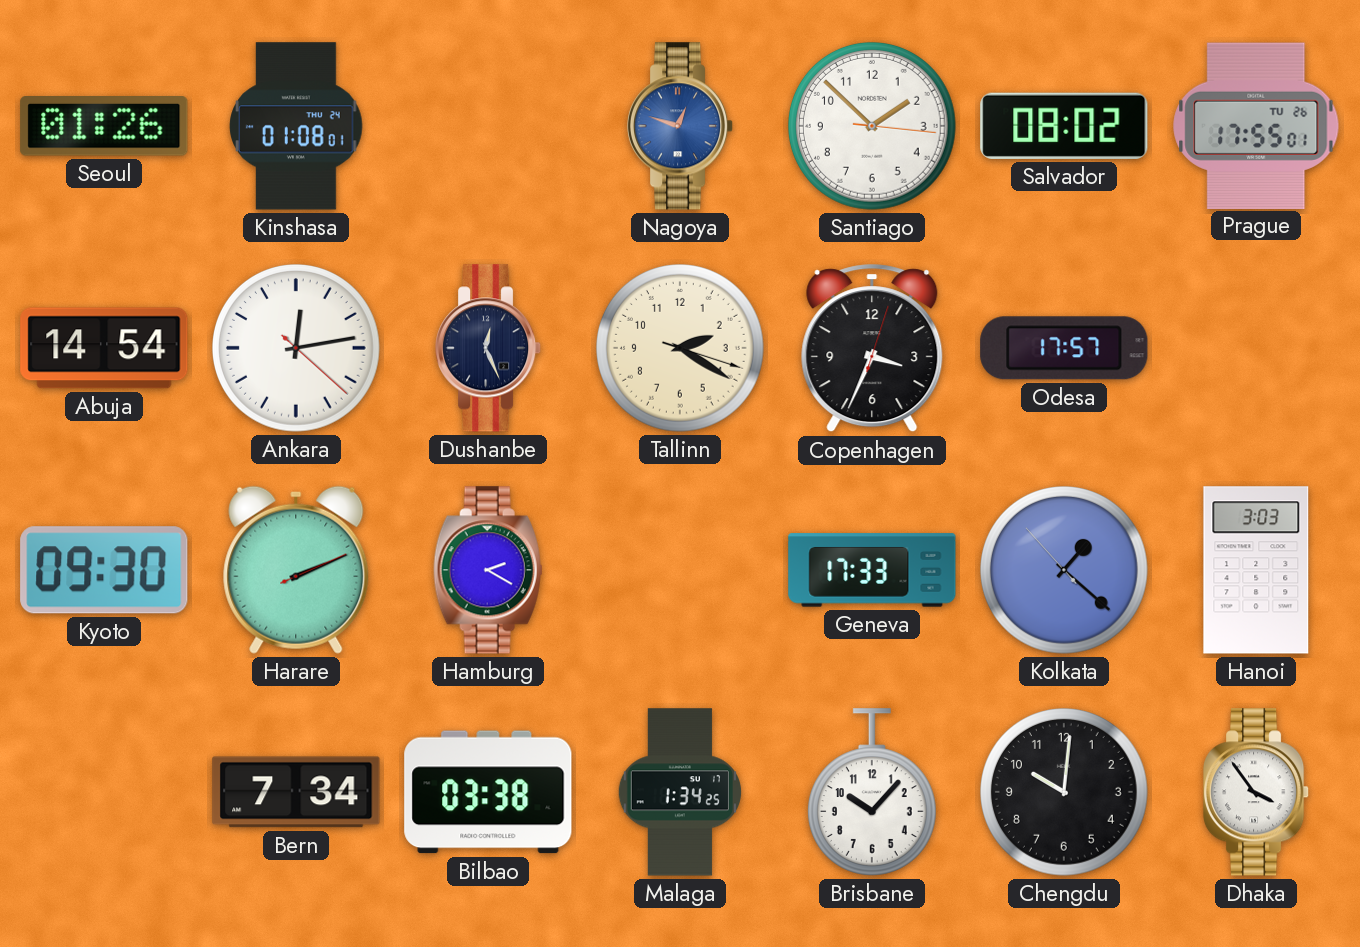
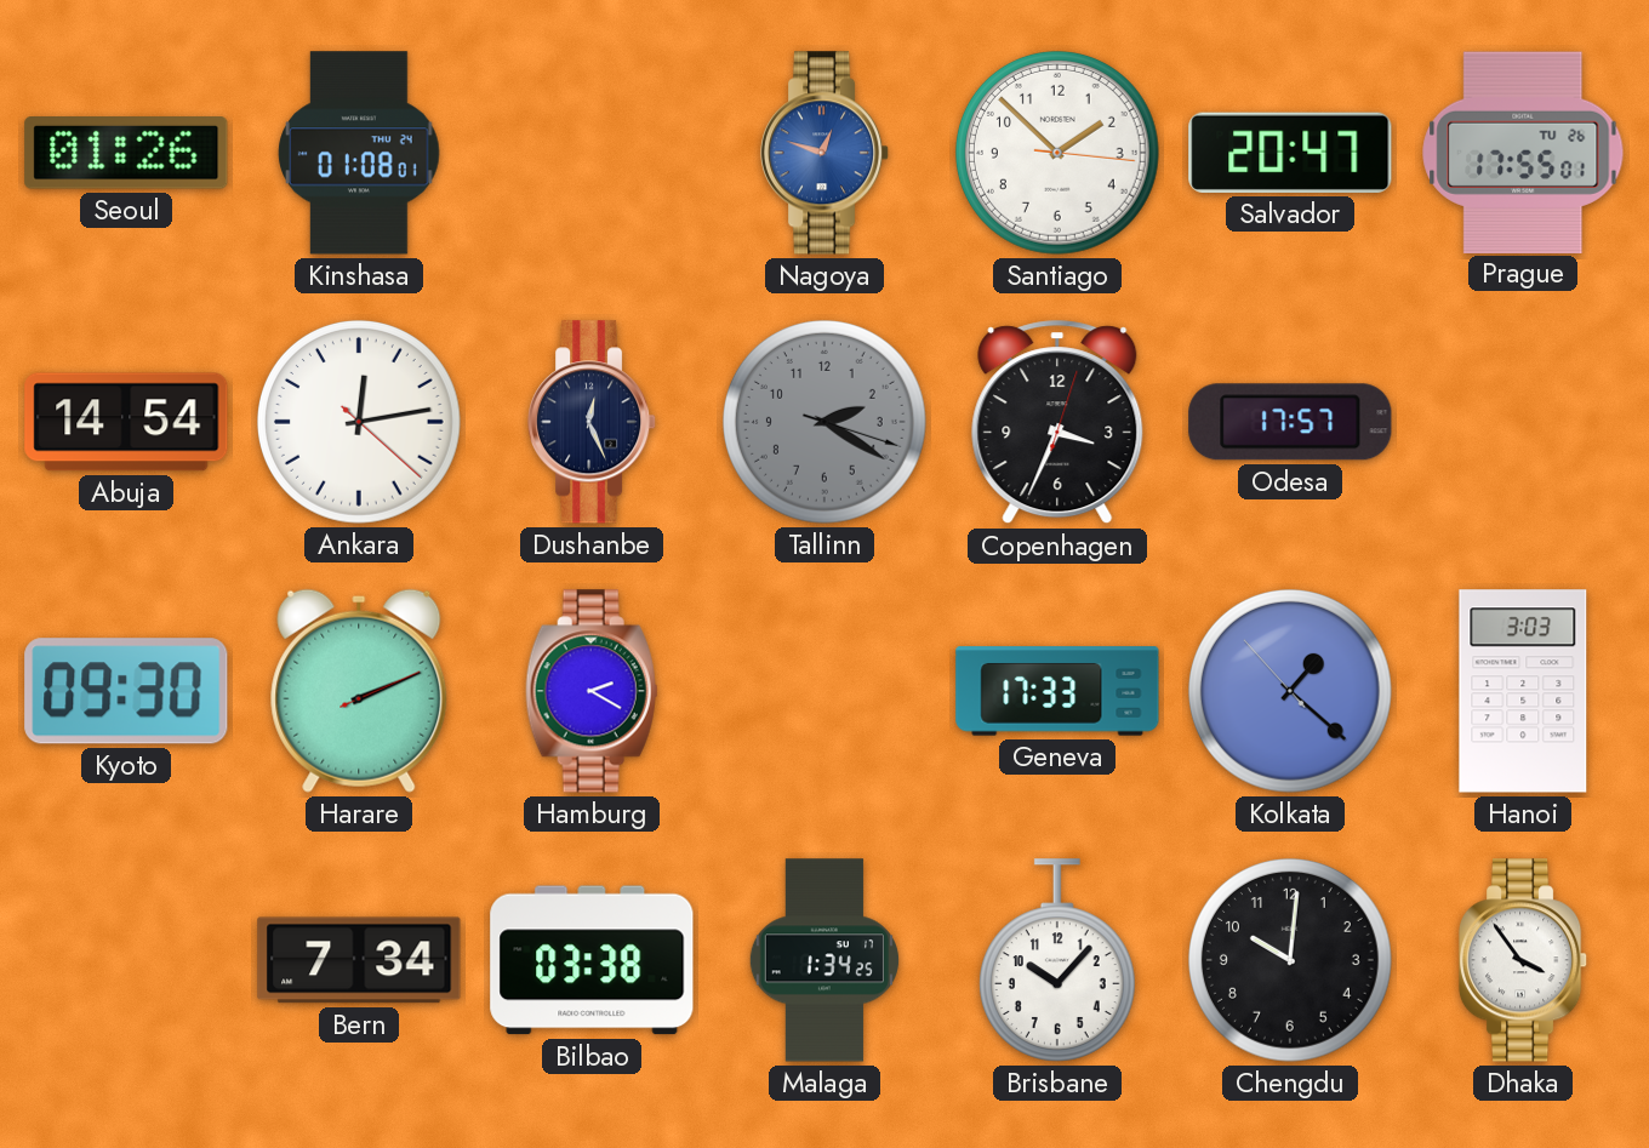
Salvador: 08:02 -> 20:47 (1290, 153)
Tallinn dial: cream -> grey (826, 423)
